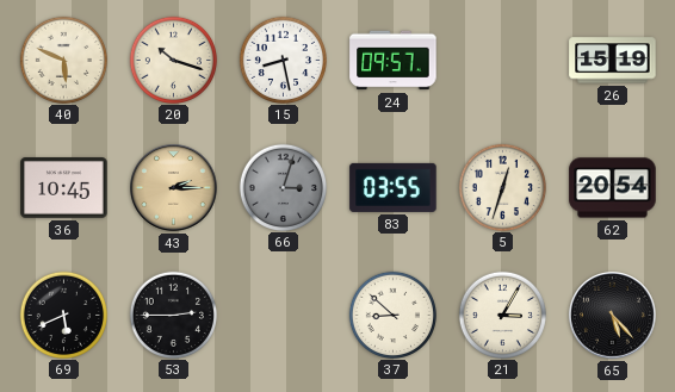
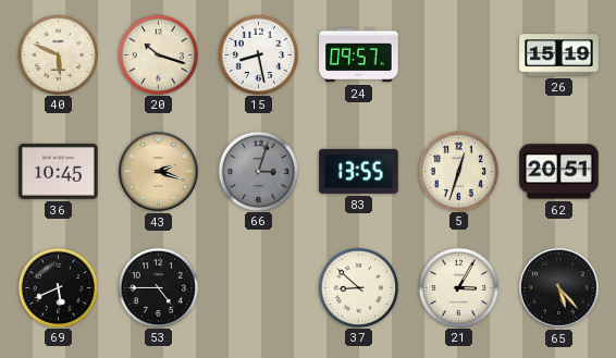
43: 2:15 -> 2:18 (159, 172)
83: 03:55 -> 13:55 (359, 171)
62: 20:54 -> 20:51 (559, 172)
53: 2:45 -> 4:45 (158, 287)
